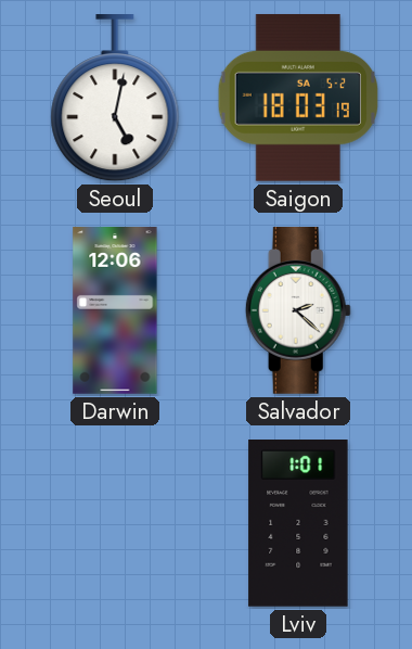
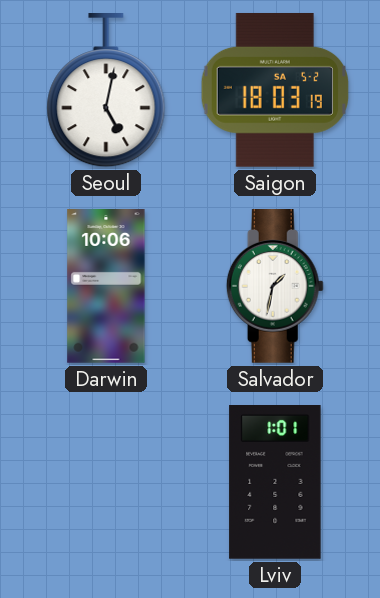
Darwin: 12:06 -> 10:06 (106, 286)
Salvador: 2:22 -> 1:32 (275, 287)
